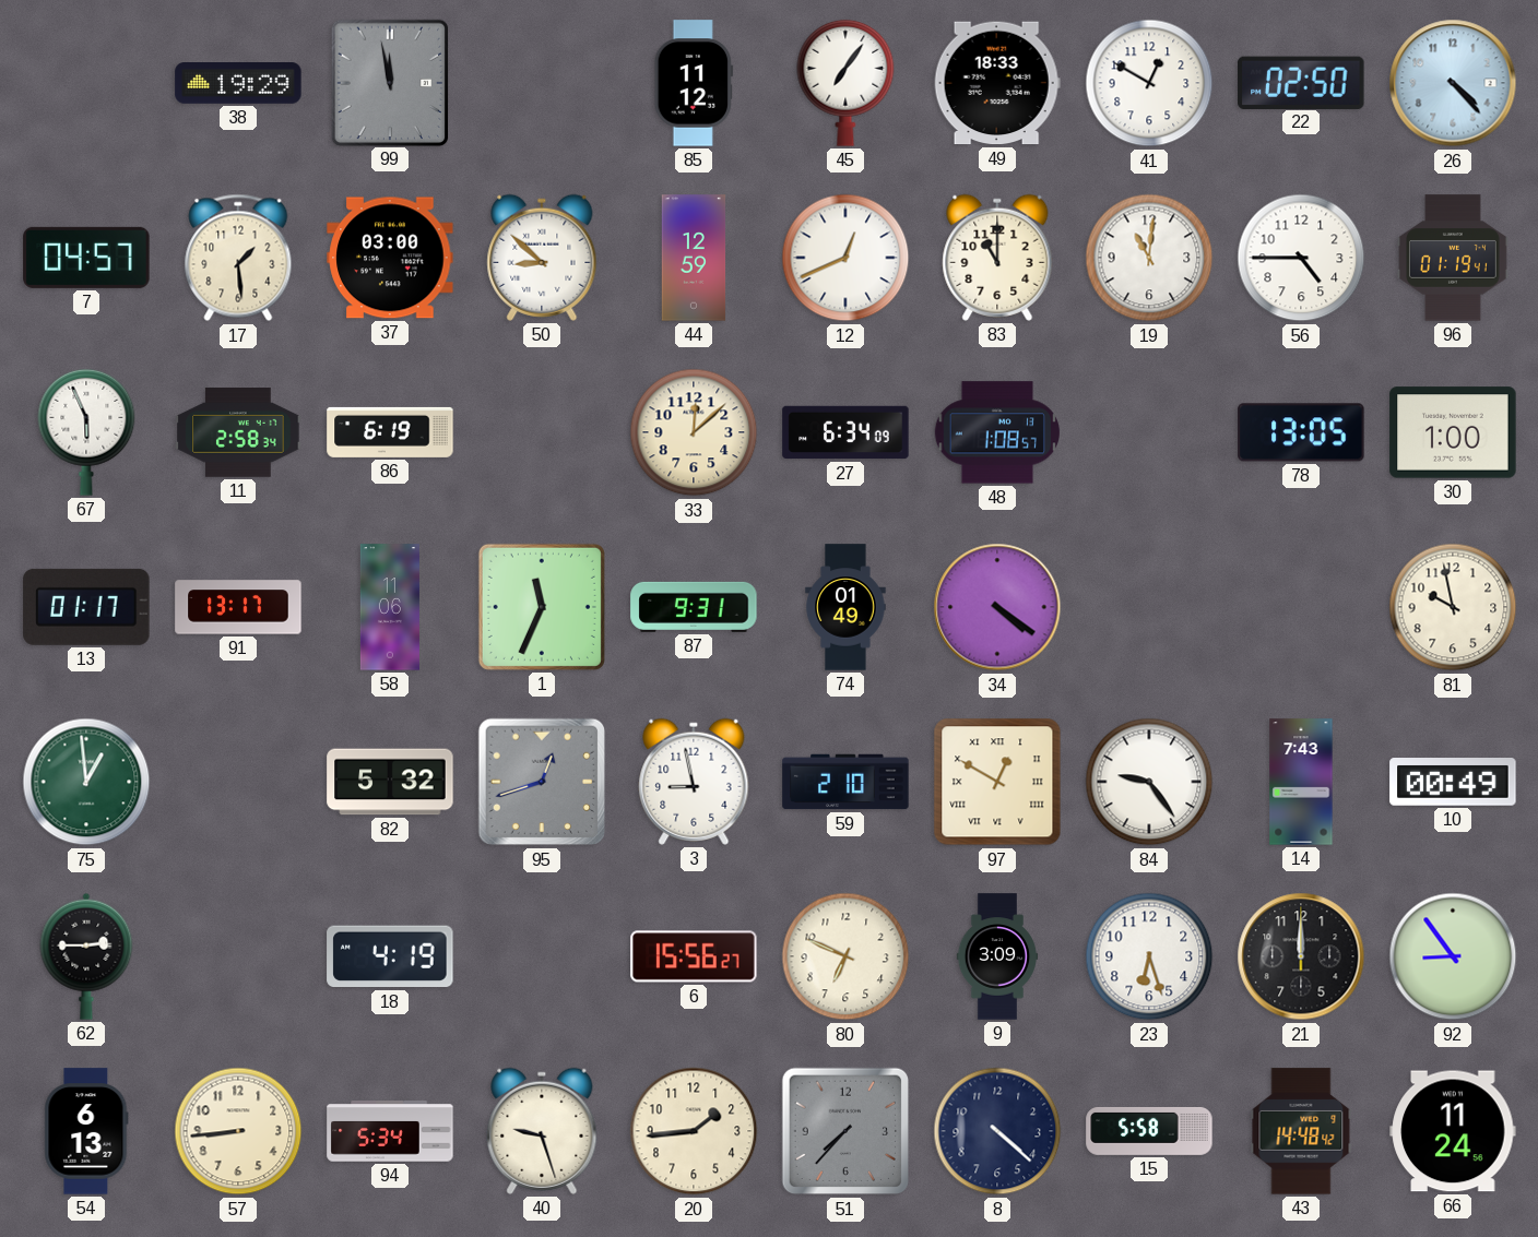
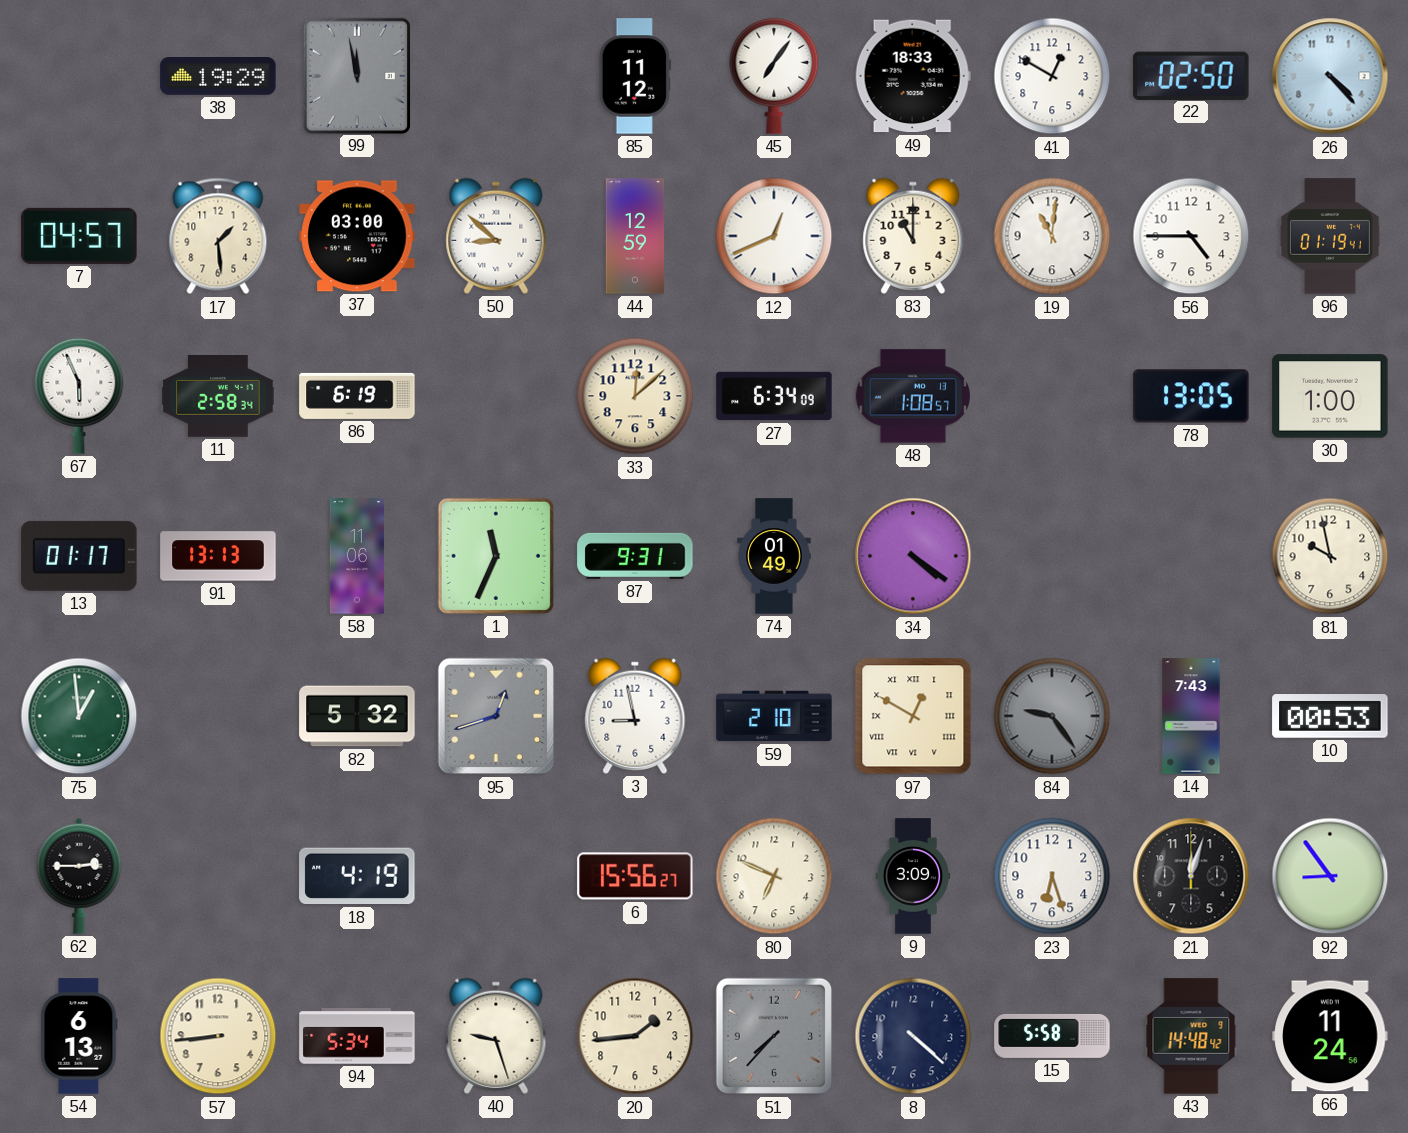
91: 13:17 -> 13:13 (218, 556)
84 dial: white -> grey (1052, 716)
10: 00:49 -> 00:53 (1330, 717)
21: 12:00 -> 12:03 (1191, 876)
